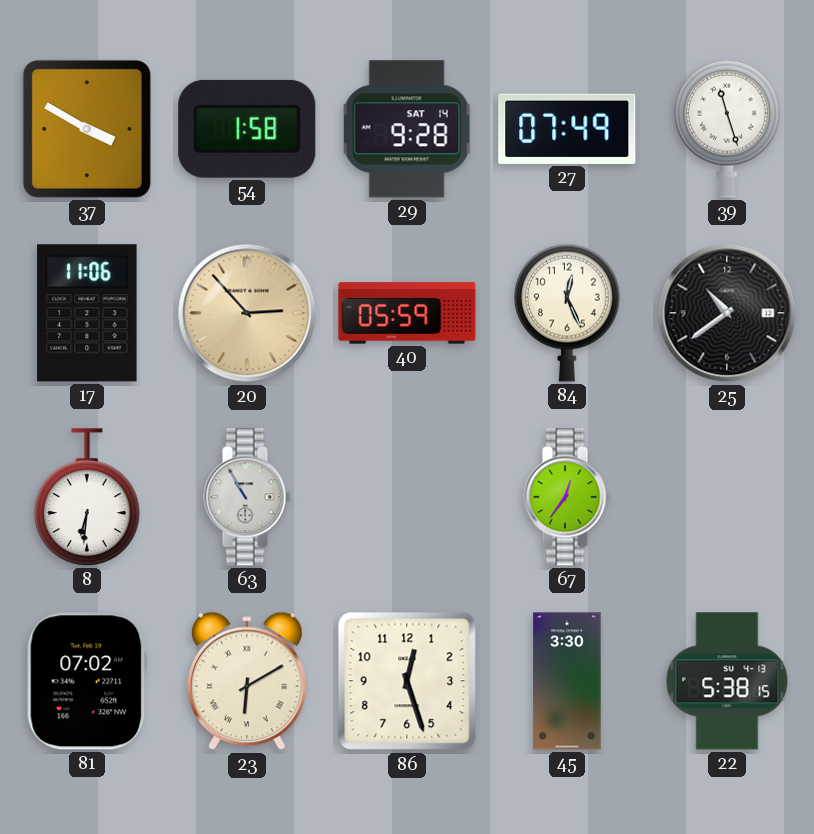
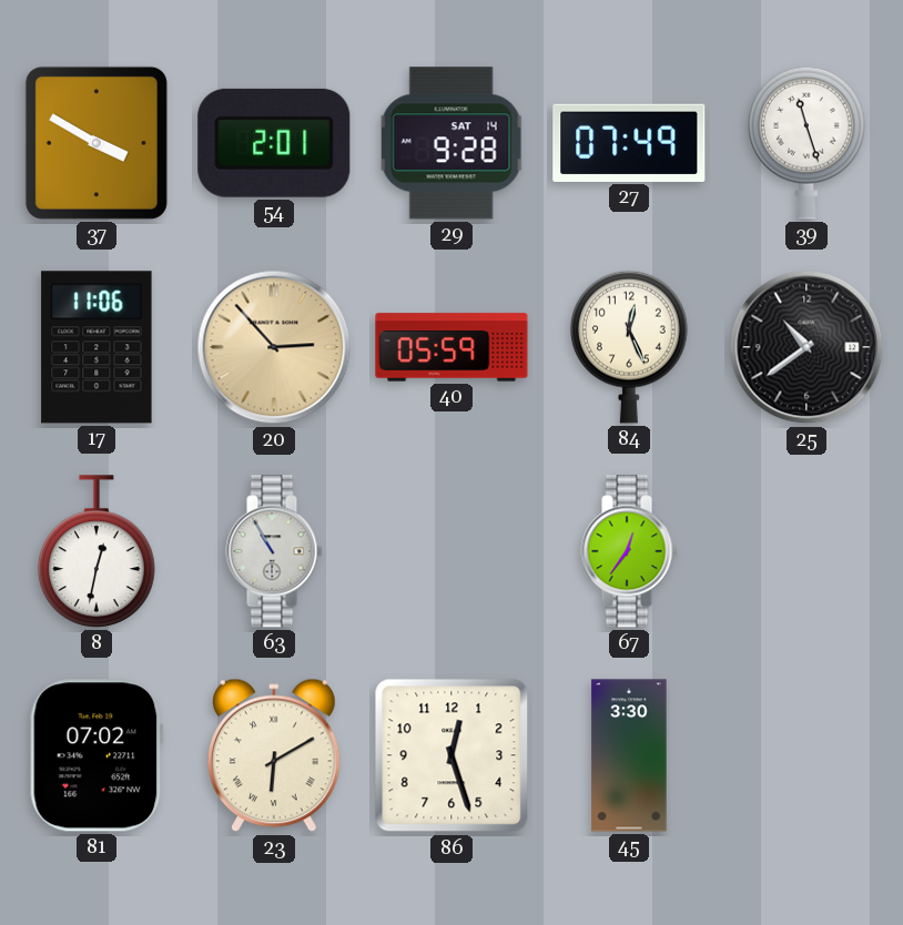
54: 1:58 -> 2:01 (274, 143)
8: 6:31 -> 12:32 (98, 551)
22: 5:38 -> none (727, 681)
